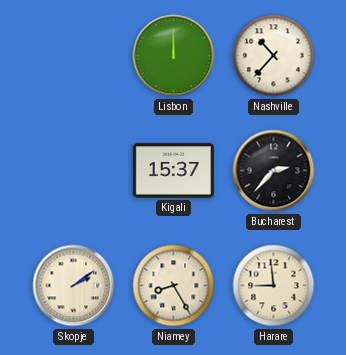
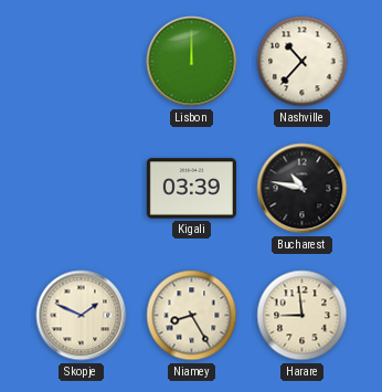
Kigali: 15:37 -> 03:39 (191, 189)
Bucharest: 2:37 -> 10:47 (303, 189)
Skopje: 2:09 -> 1:49 (82, 316)
